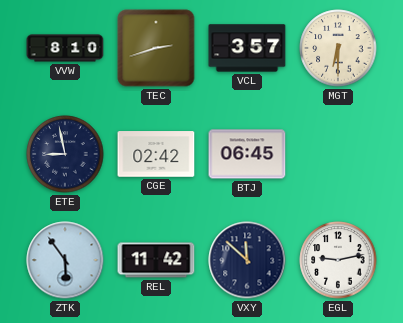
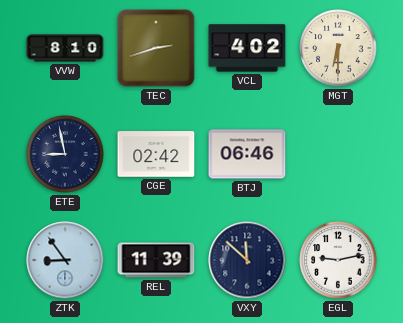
VCL: 3:57 -> 4:02 (247, 48)
BTJ: 06:45 -> 06:46 (247, 154)
ZTK: 5:54 -> 8:54 (65, 260)
REL: 11:42 -> 11:39 (156, 260)
